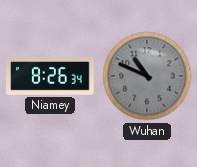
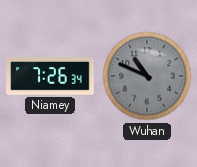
Niamey: 8:26 -> 7:26 (50, 76)
